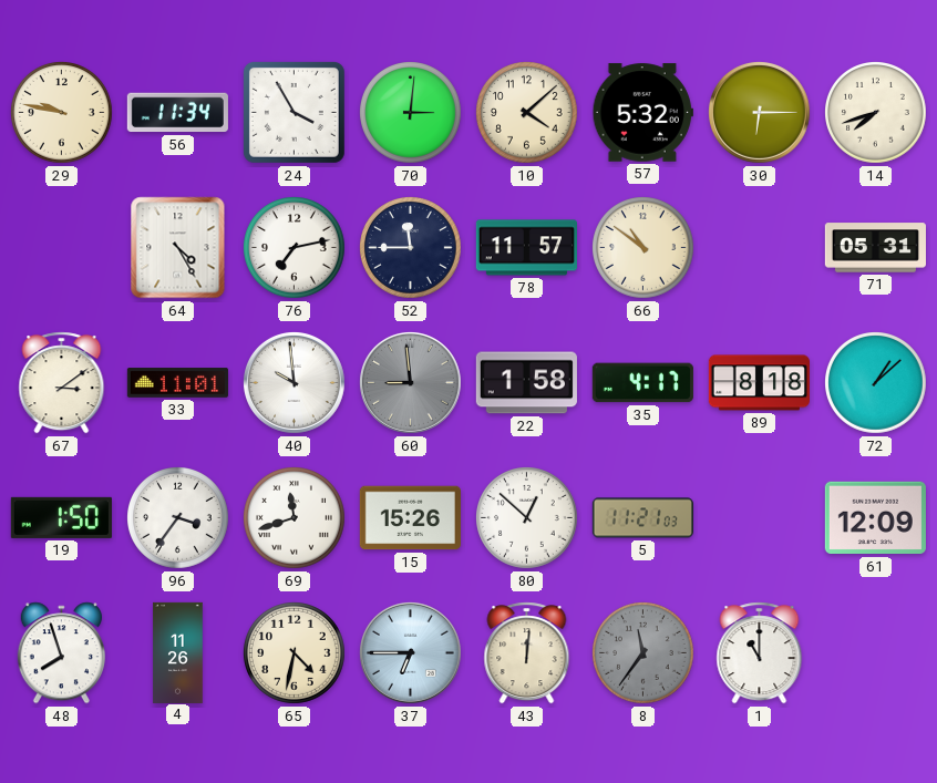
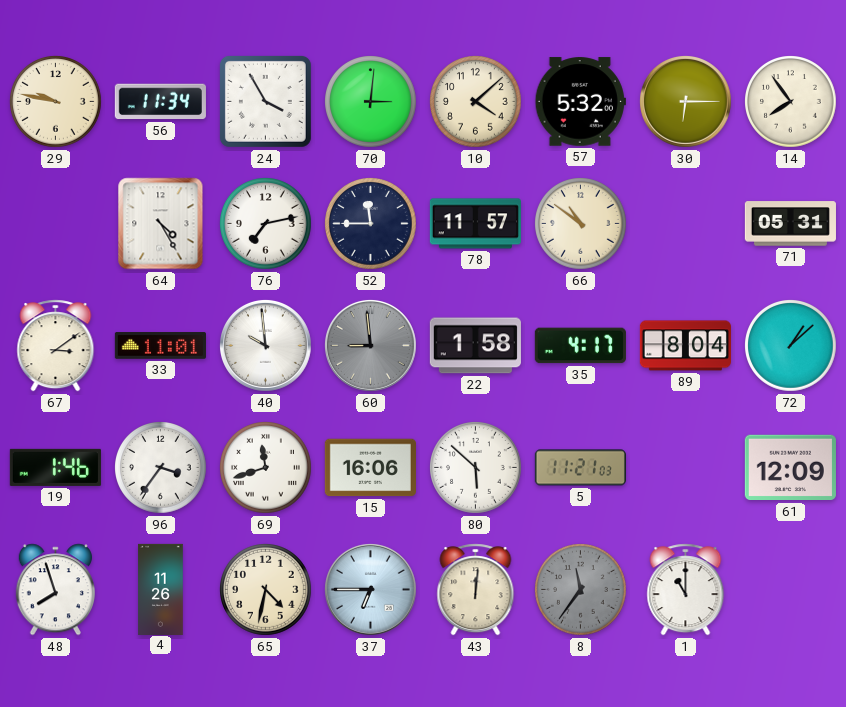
14: 7:42 -> 7:54 (791, 102)
89: 8:18 -> 8:04 (685, 346)
19: 1:50 -> 1:46 (55, 467)
15: 15:26 -> 16:06 (370, 468)
80: 12:52 -> 5:52 (476, 468)
